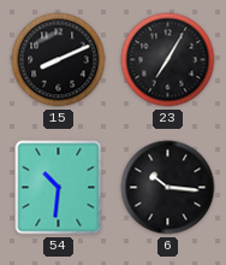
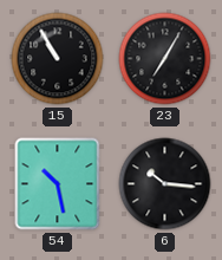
15: 8:11 -> 10:55 (58, 59)
54: 10:31 -> 10:28 (58, 184)
